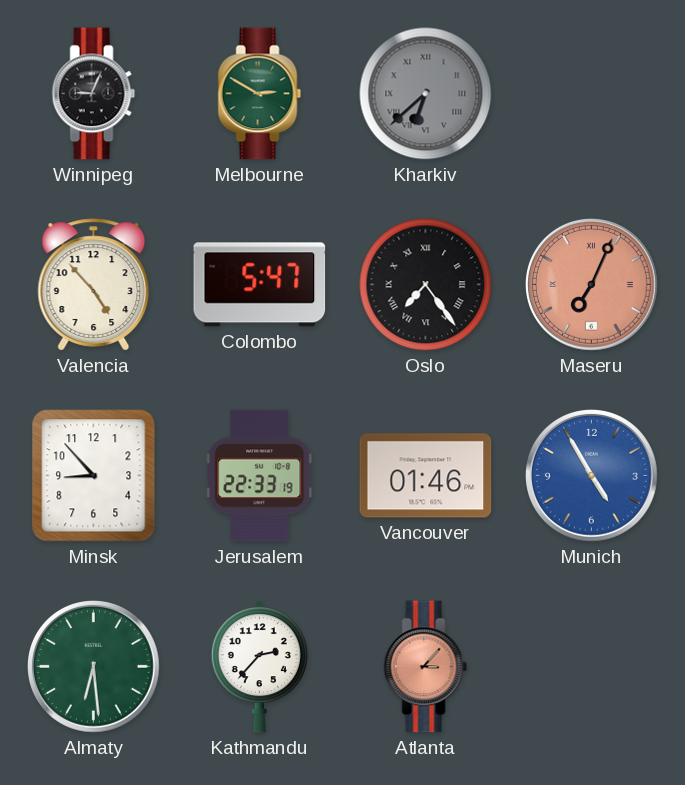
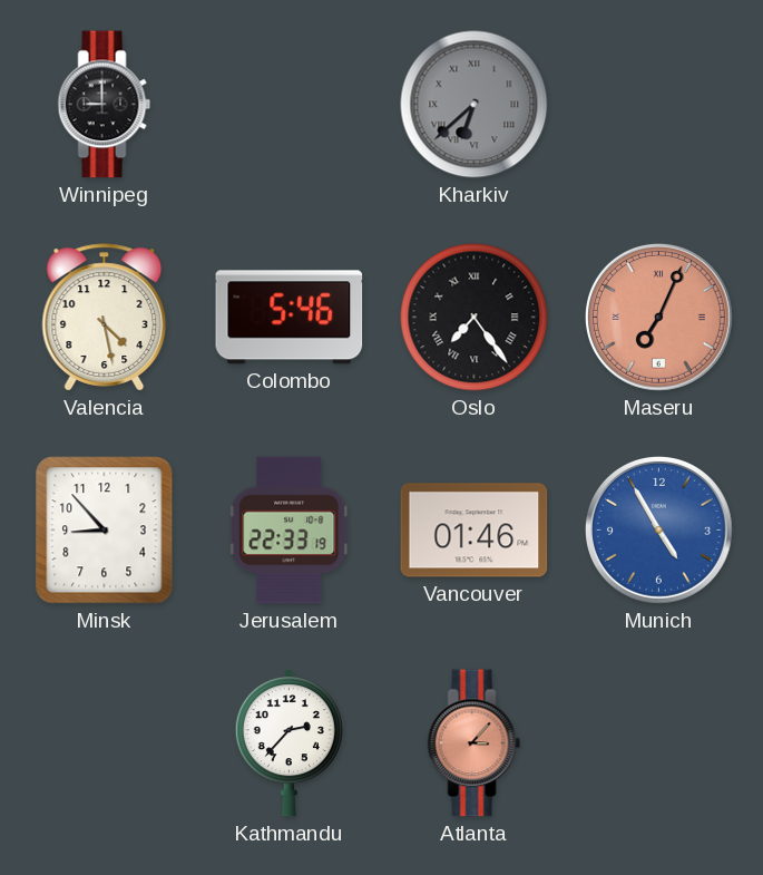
Winnipeg: 9:04 -> 9:00 (105, 105)
Melbourne: 2:50 -> none (260, 94)
Valencia: 4:53 -> 4:28 (105, 318)
Colombo: 5:47 -> 5:46 (290, 318)
Almaty: 6:29 -> none (94, 667)
